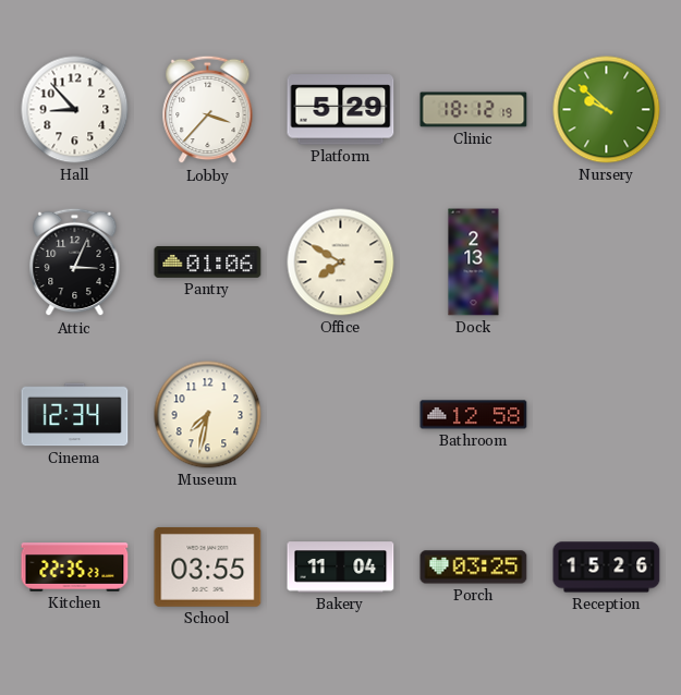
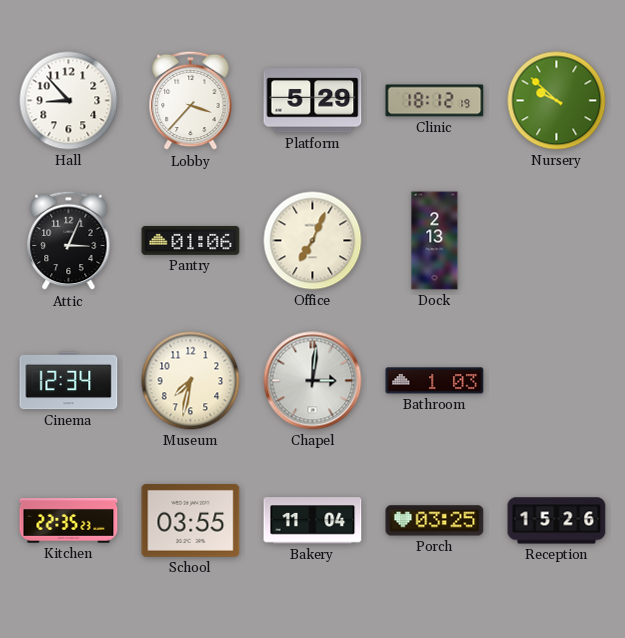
Office: 7:50 -> 7:04 (313, 241)
Chapel: none -> 3:01 (313, 381)
Bathroom: 12:58 -> 1:03 (435, 381)
